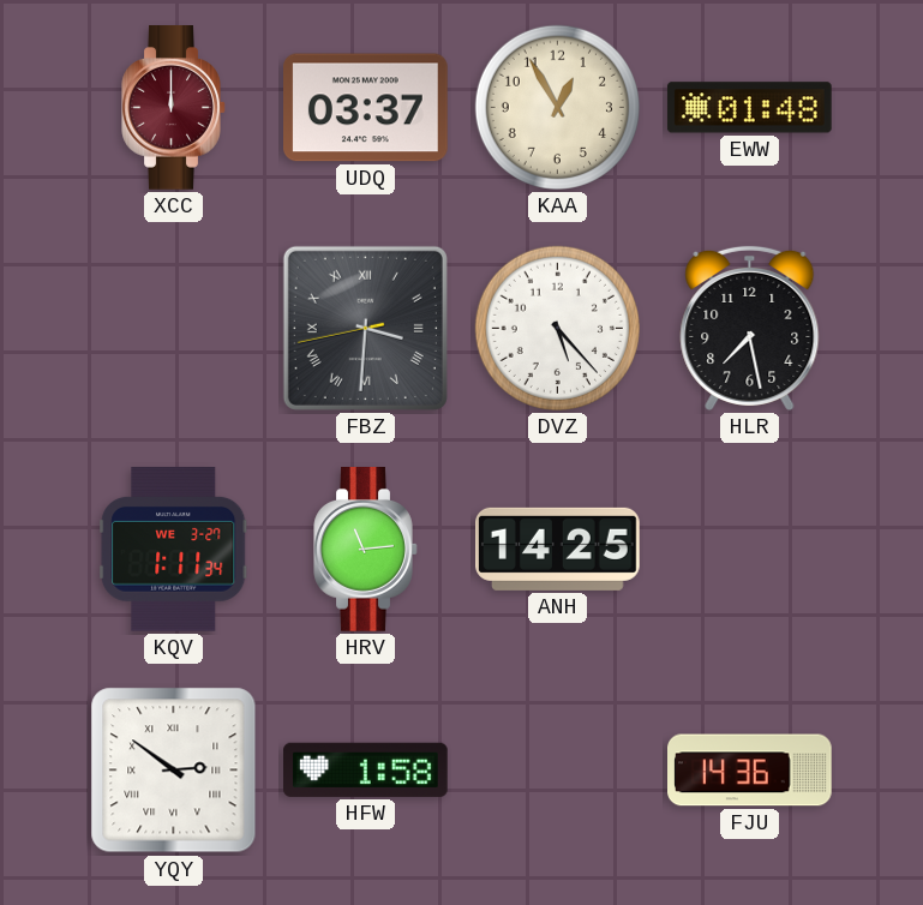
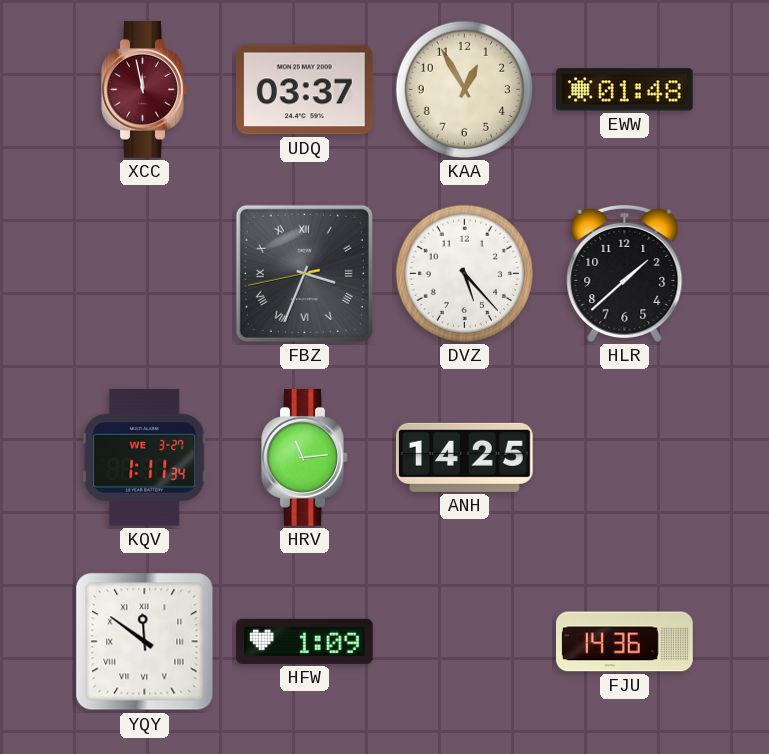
XCC: 12:00 -> 11:58 (145, 90)
FBZ: 3:30 -> 3:33 (304, 273)
HLR: 7:28 -> 1:38 (625, 273)
YQY: 2:51 -> 11:51 (145, 642)
HFW: 1:58 -> 1:09 (305, 641)
